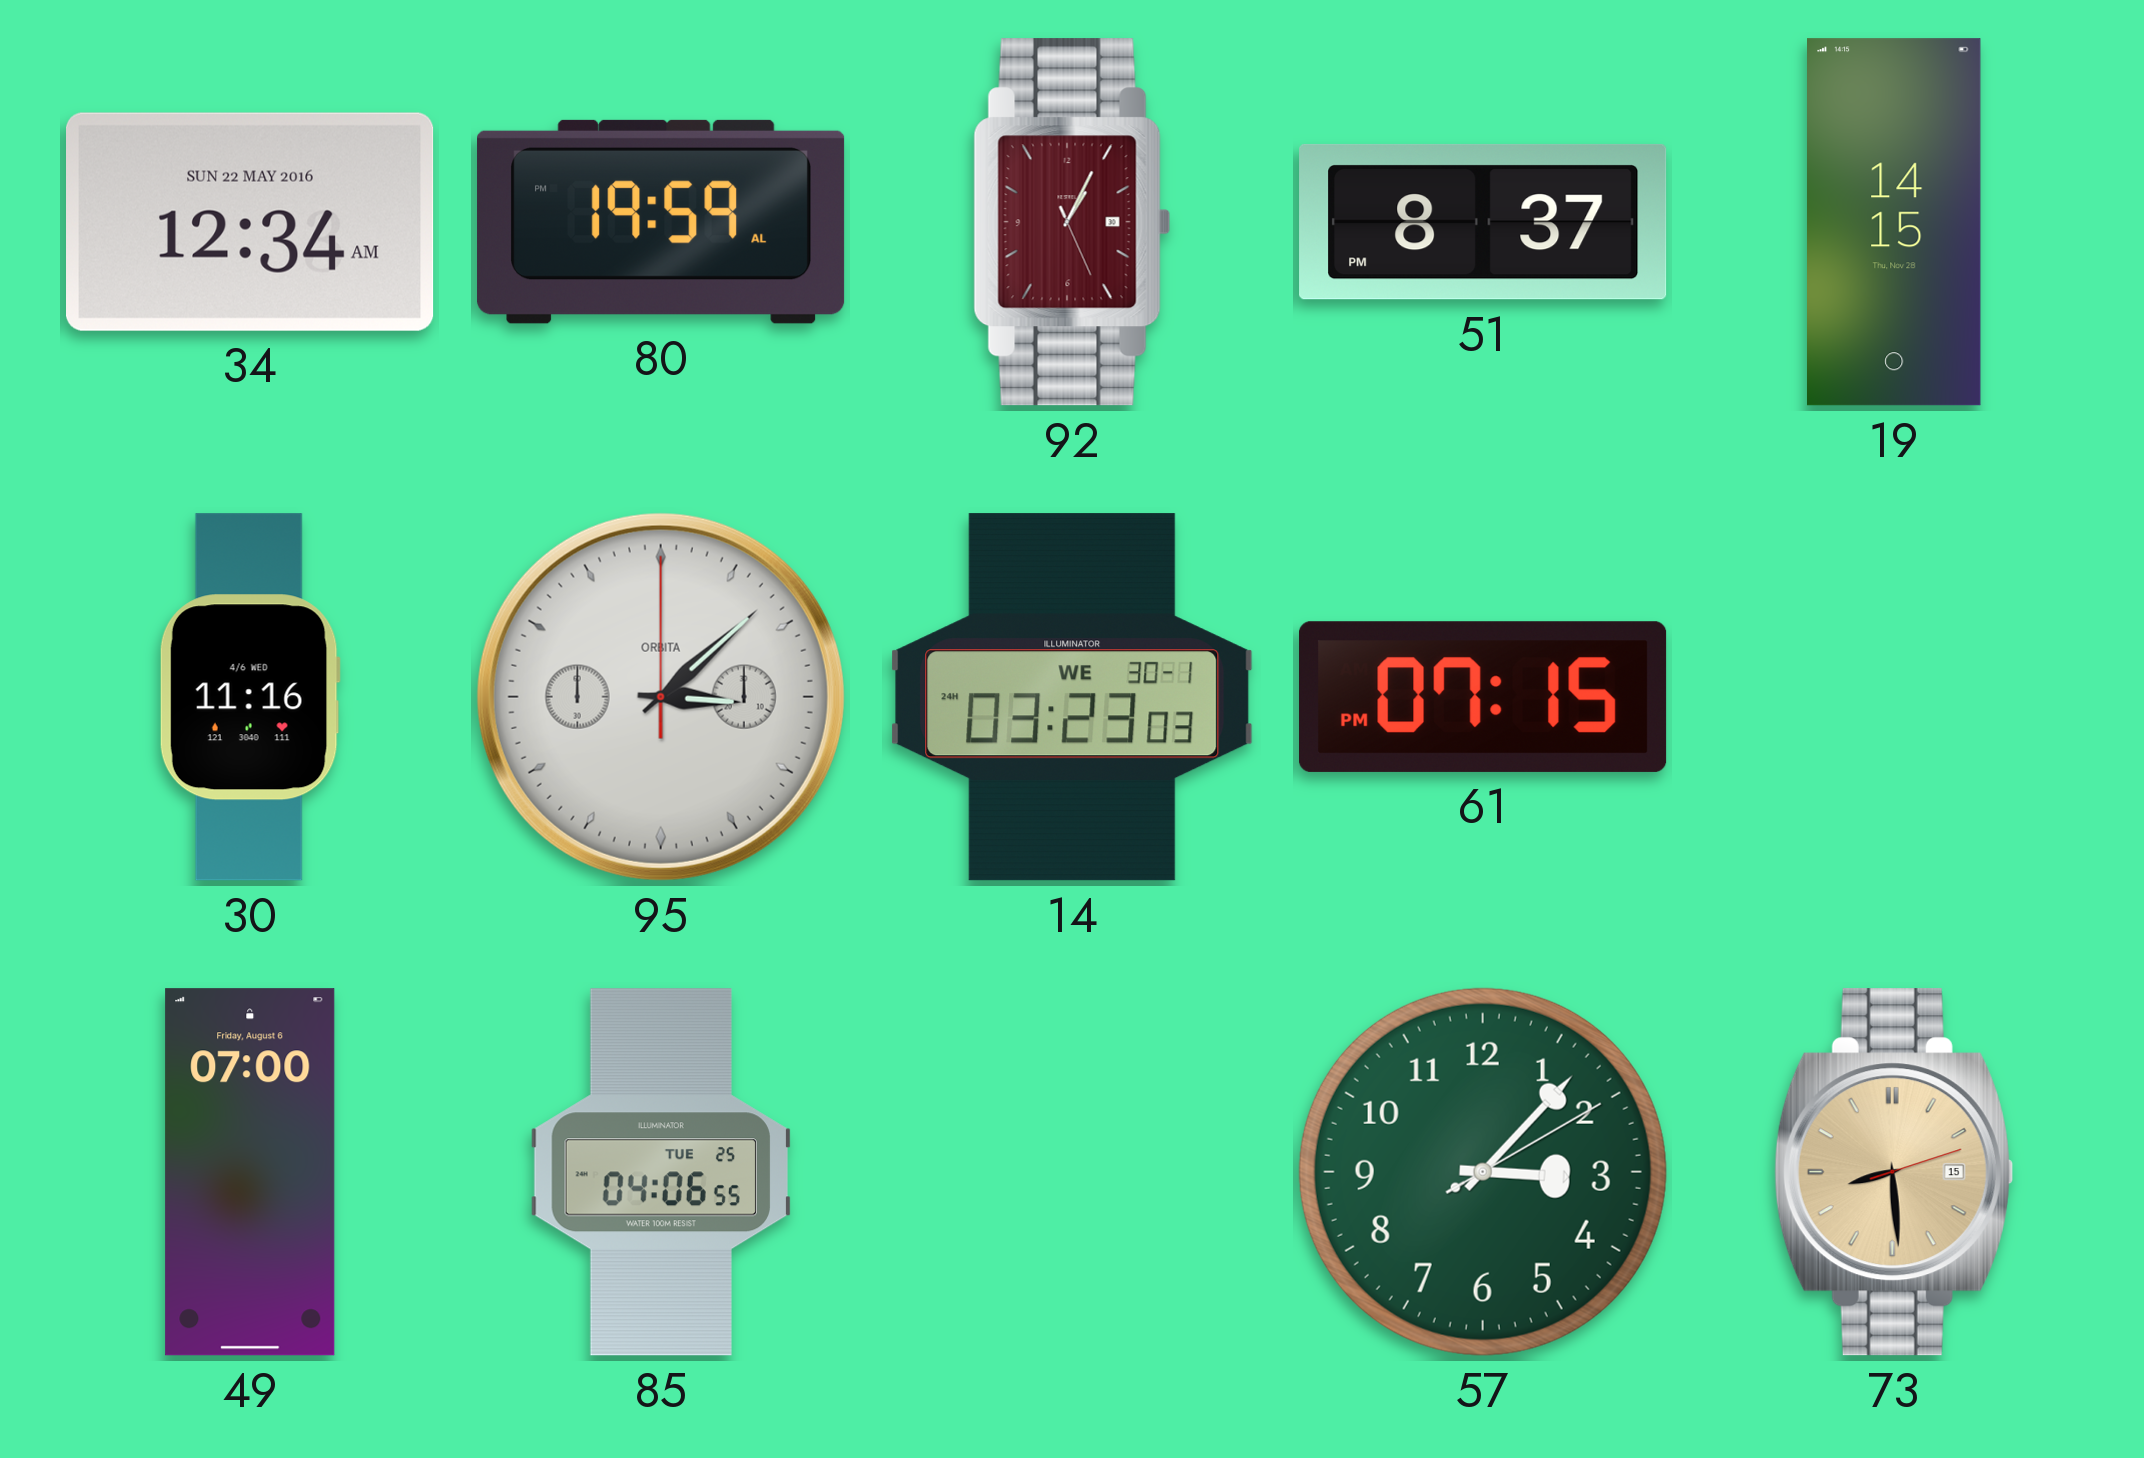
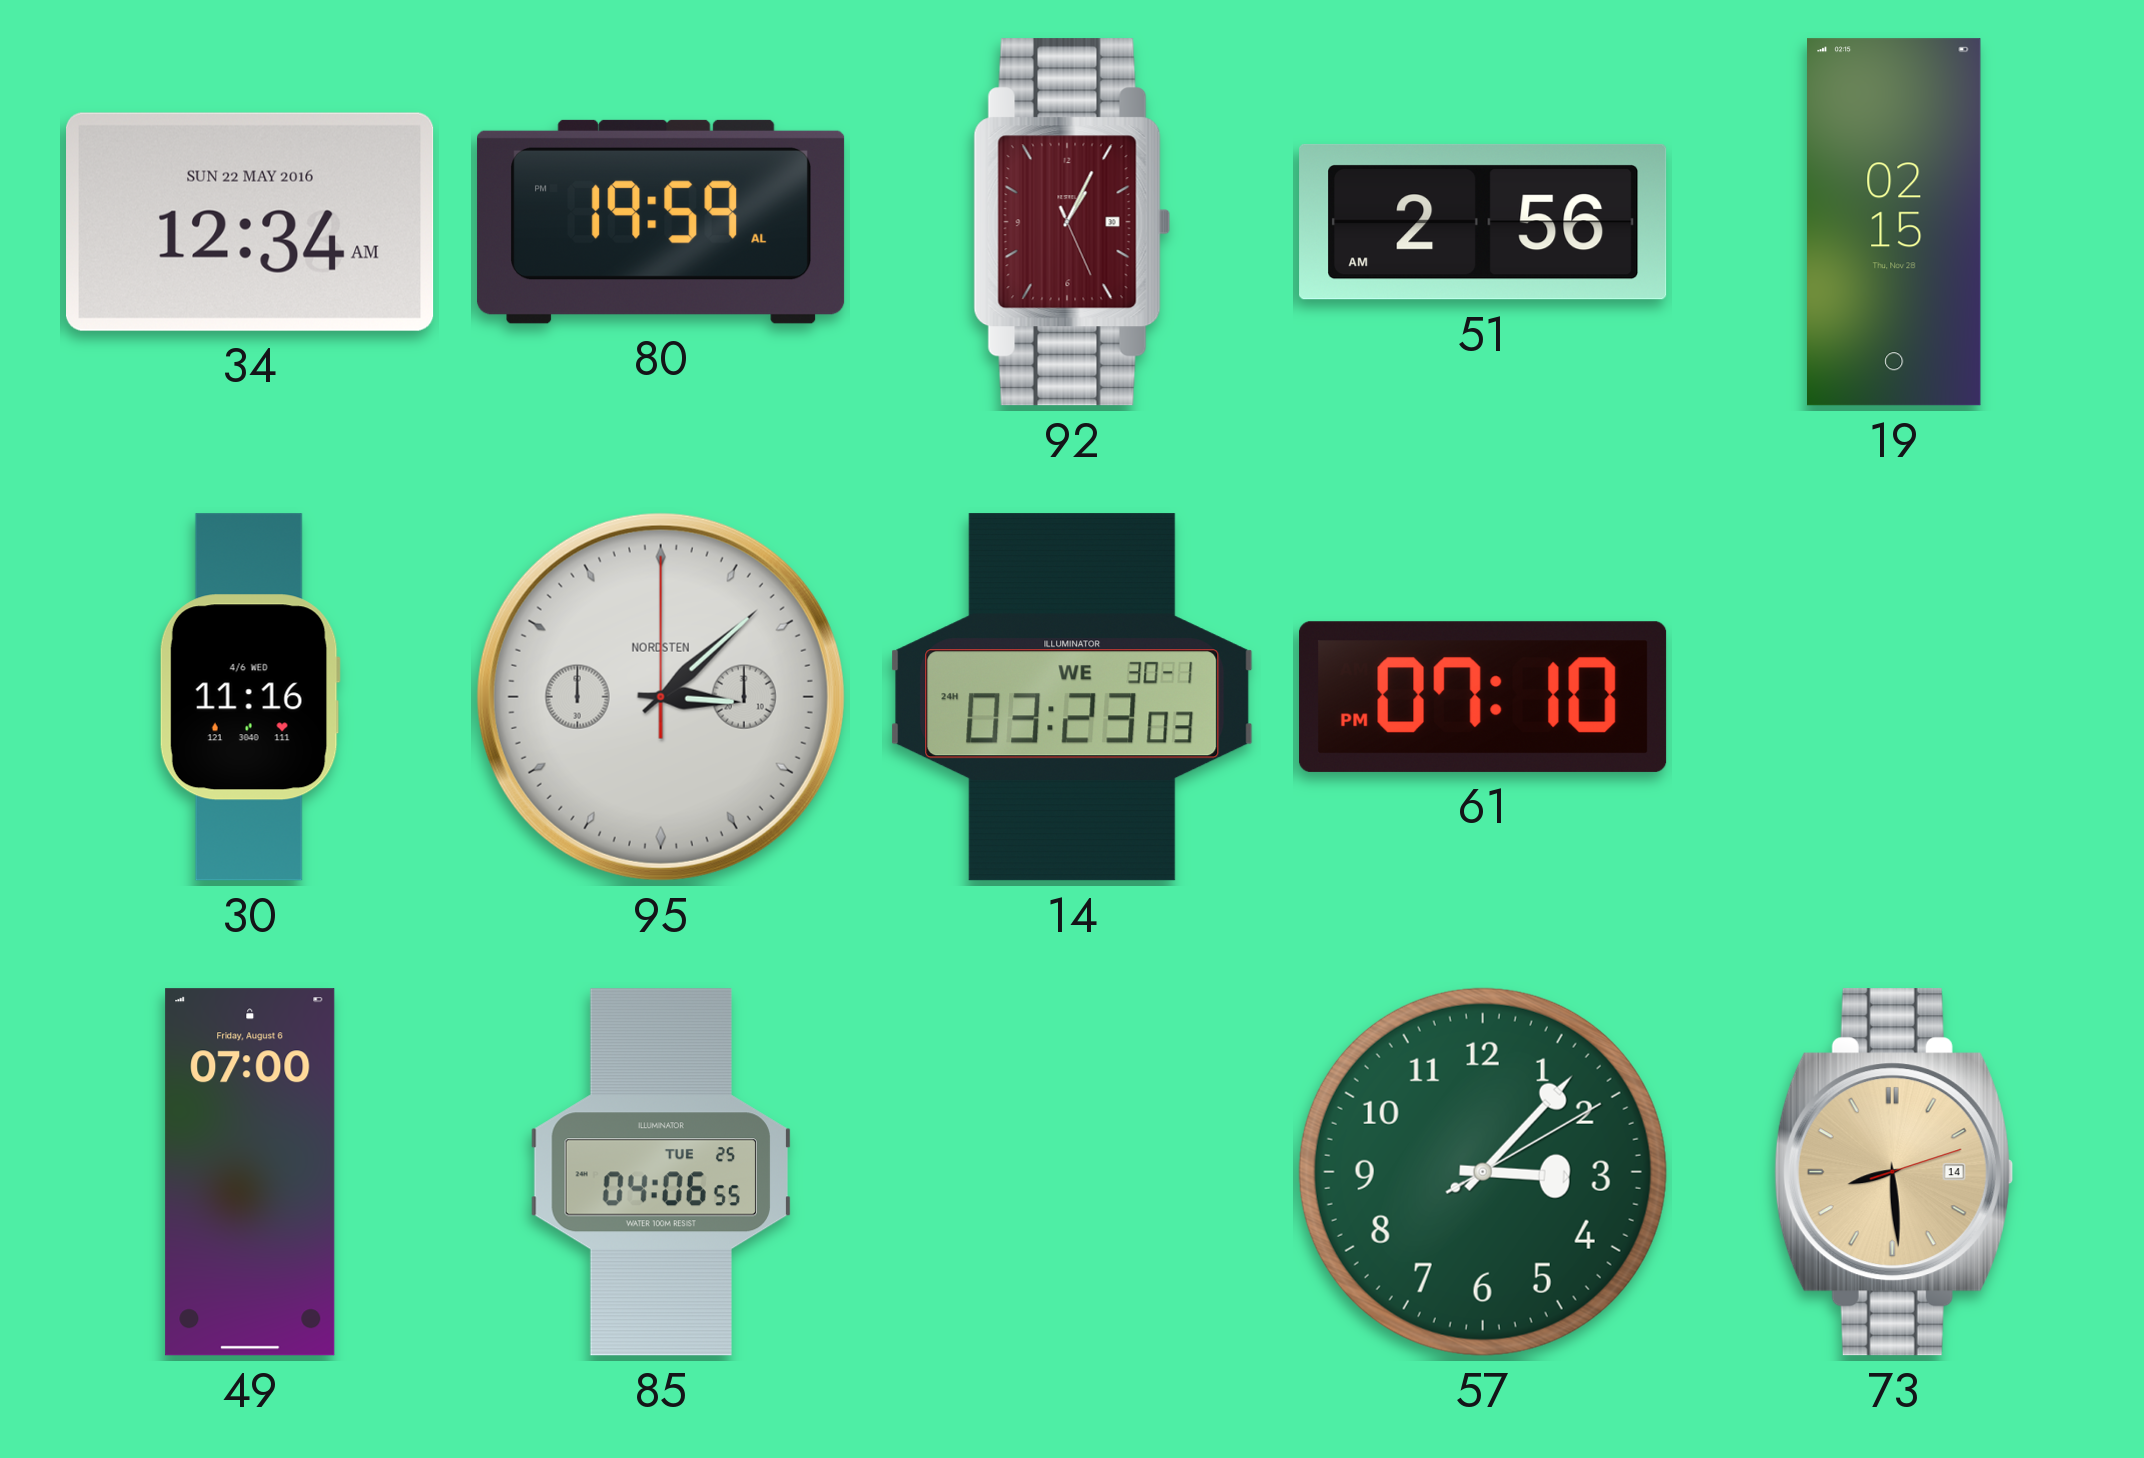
51: 8:37 -> 2:56 (1483, 222)
19: 14:15 -> 02:15 (1895, 222)
95 brand: ORBITA -> NORDSTEN (661, 697)
61: 07:15 -> 07:10 (1483, 697)
73 date: 15 -> 14 (1893, 1172)
